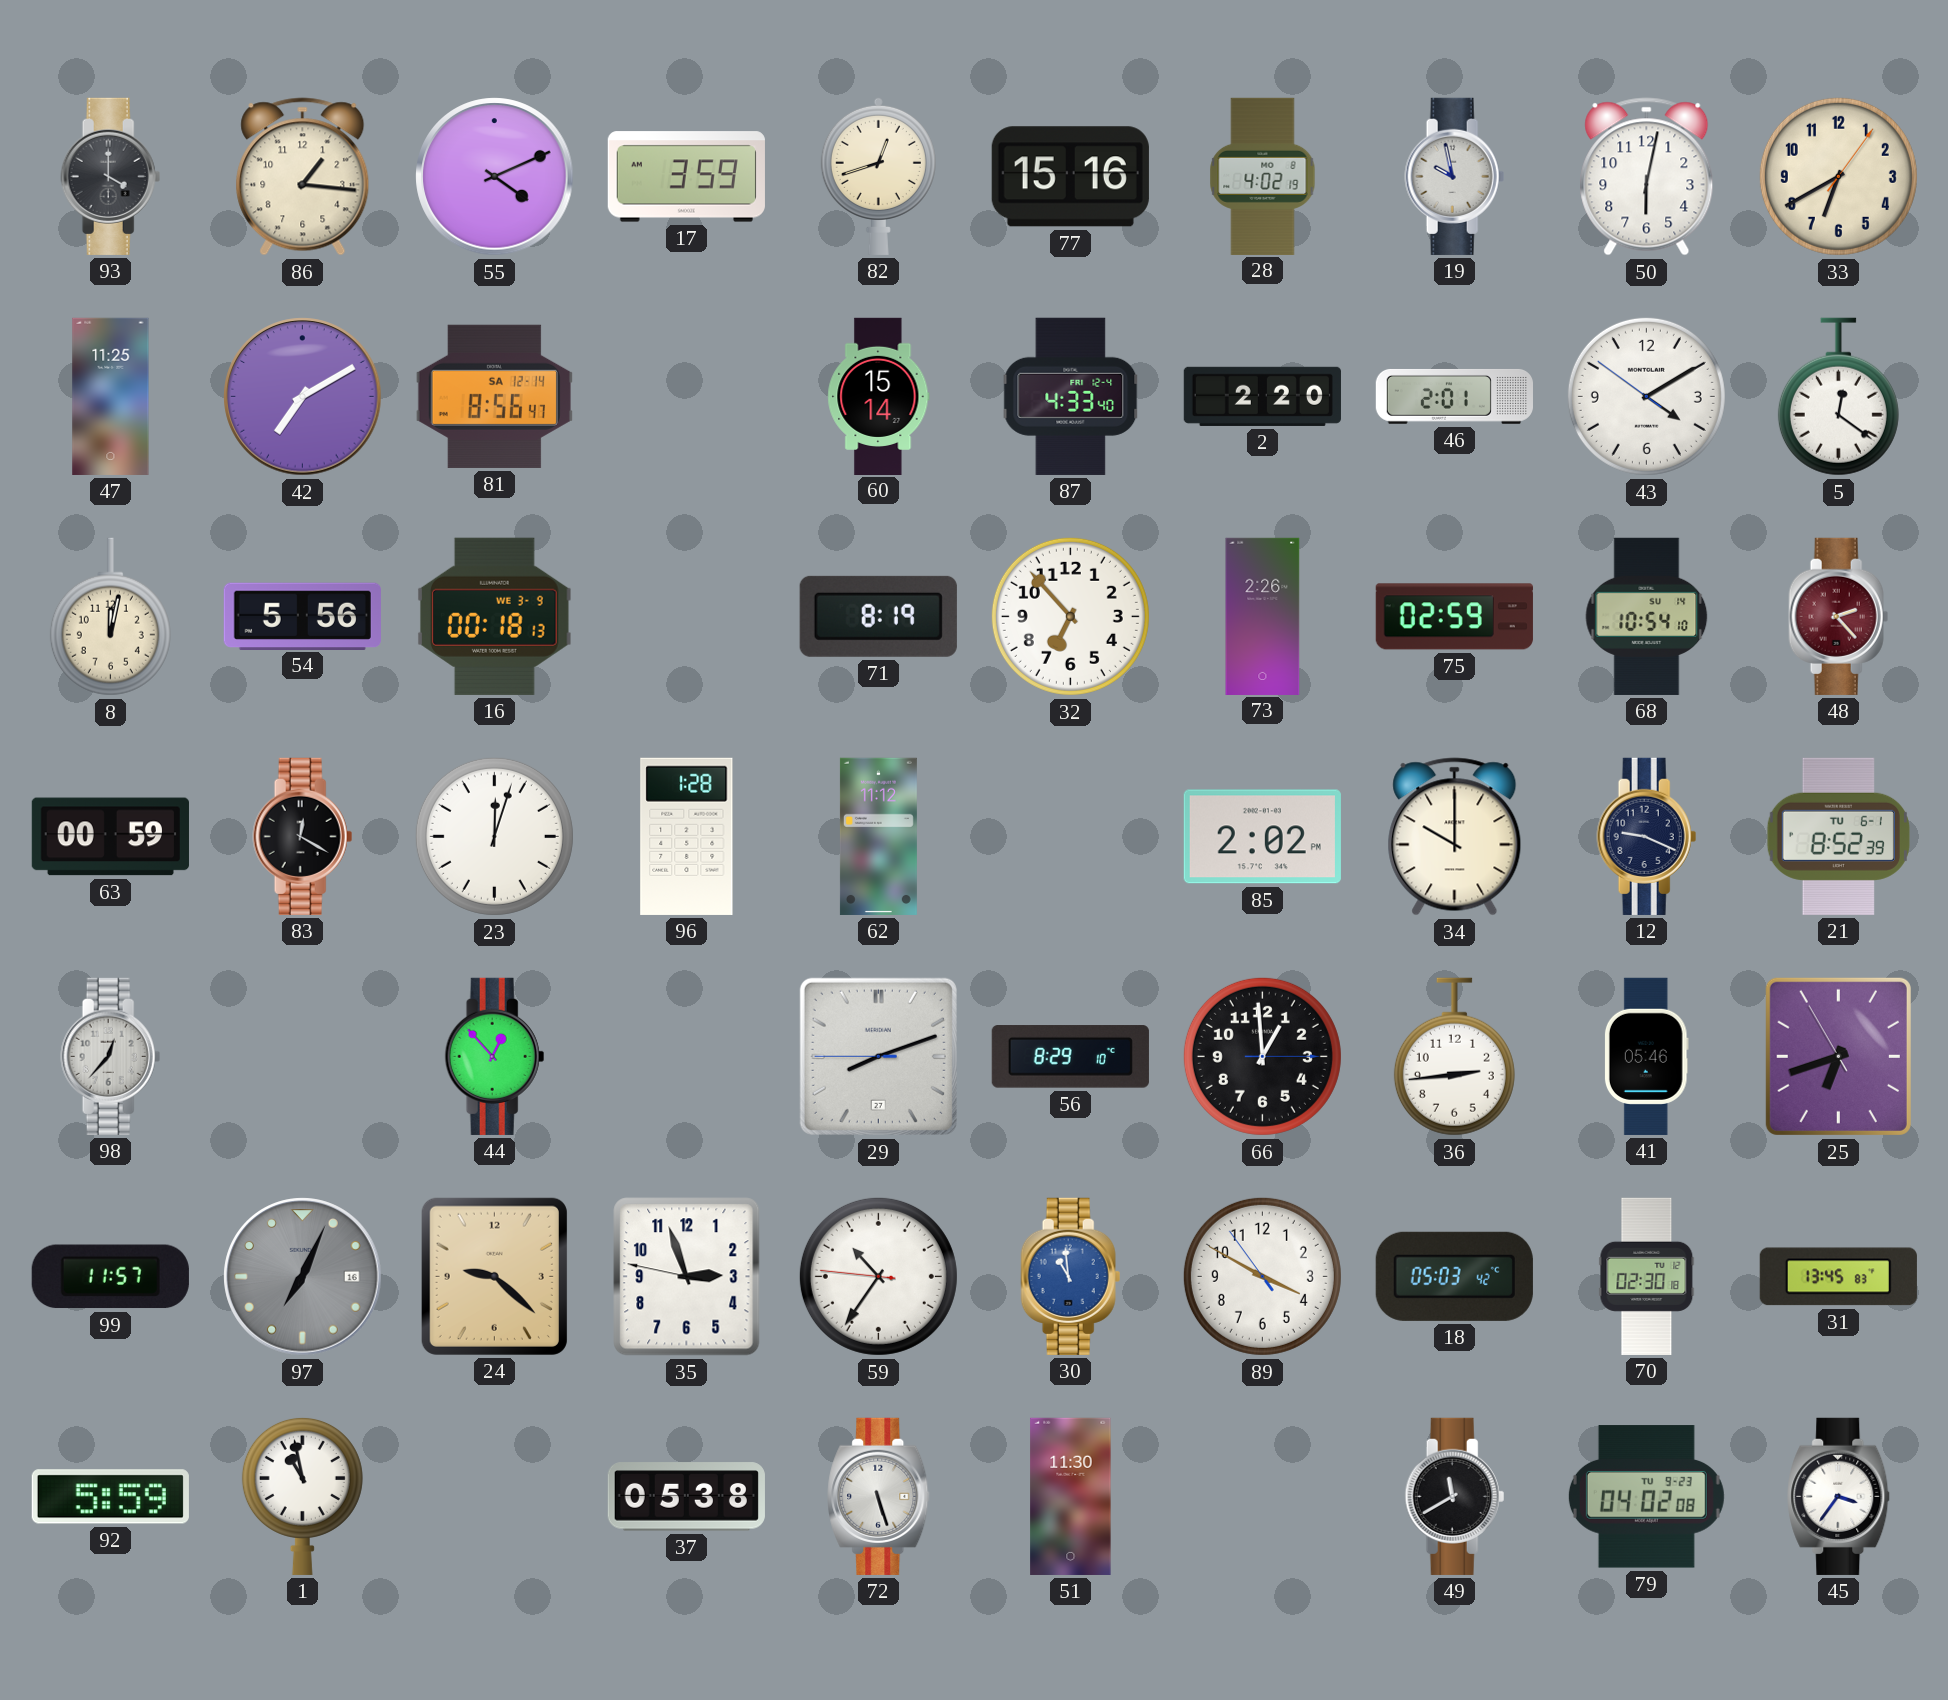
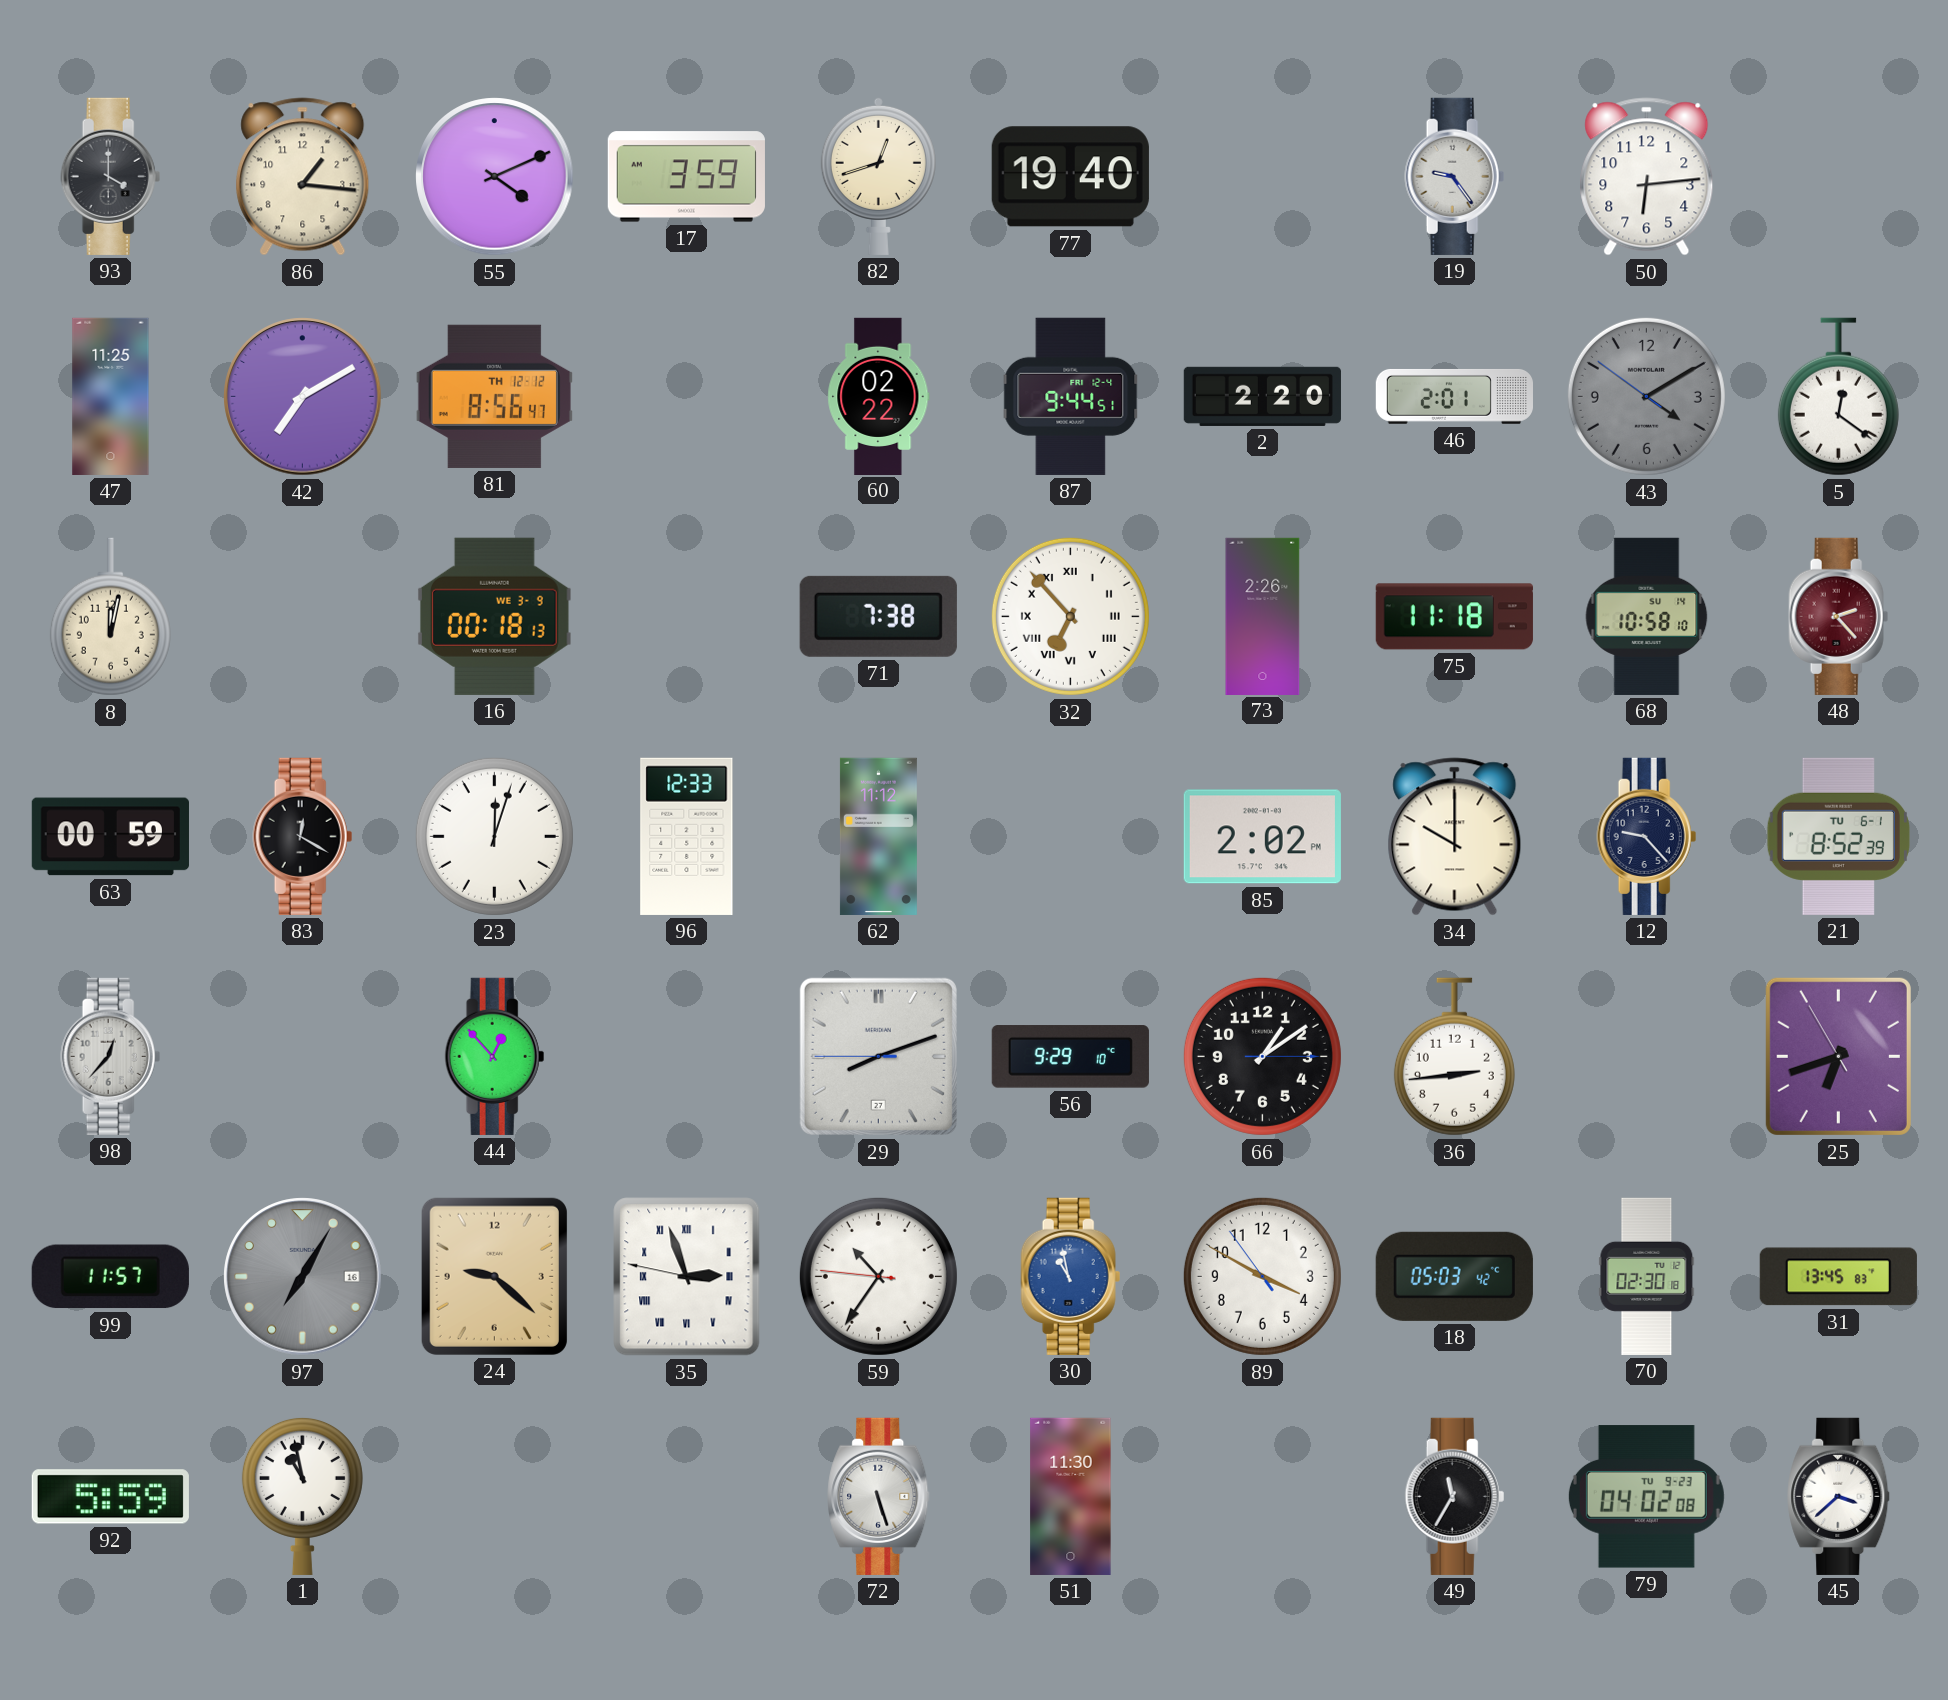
77: 15:16 -> 19:40 (1070, 177)
28: 4:02 -> none (1263, 176)
19: 9:58 -> 9:24 (1455, 176)
50: 6:02 -> 6:14 (1647, 177)
33: 6:40 -> none (1838, 176)
81 date: SA 12-14 -> TH 12-12 (494, 396)
60: 15:14 -> 02:22 (879, 396)
87: 4:33 -> 9:44 (1071, 396)
43 dial: white -> grey (1646, 396)
54: 5:56 -> none (302, 616)
71: 8:19 -> 7:38 (878, 616)
32 numerals: Arabic -> Roman (1070, 616)
75: 02:59 -> 11:18 (1454, 617)
68: 10:54 -> 10:58 (1647, 616)
96: 1:28 -> 12:33 (687, 836)
12: 9:19 -> 9:23 (1647, 836)
56: 8:29 -> 9:29 (1070, 1057)
66: 12:59 -> 1:09 (1262, 1056)
41: 05:46 -> none (1646, 1056)
97: 7:04 -> 7:05 (303, 1277)
35 numerals: Arabic -> Roman (687, 1277)
30: 10:59 -> 10:58 (1071, 1276)
37: 05:38 -> none (686, 1497)
49: 11:40 -> 11:35 (1455, 1496)
45: 3:36 -> 3:38 (1839, 1496)
